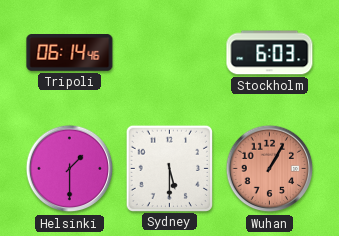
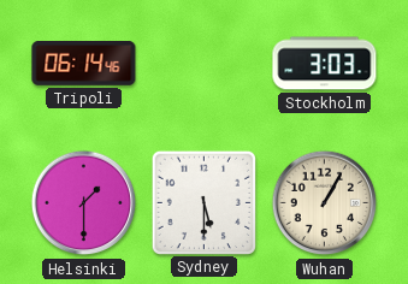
Stockholm: 6:03 -> 3:03 (325, 64)
Wuhan dial: salmon -> cream (325, 203)
